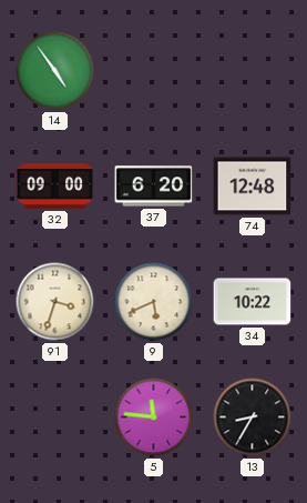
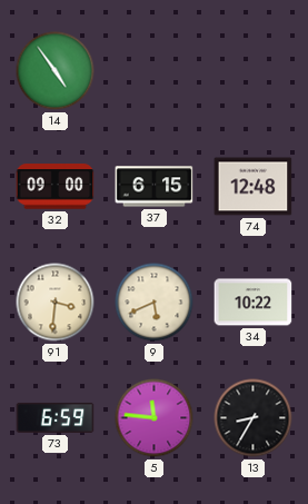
37: 6:20 -> 6:15 (155, 187)
91: 3:33 -> 3:31 (56, 303)
73: none -> 6:59 (56, 417)
